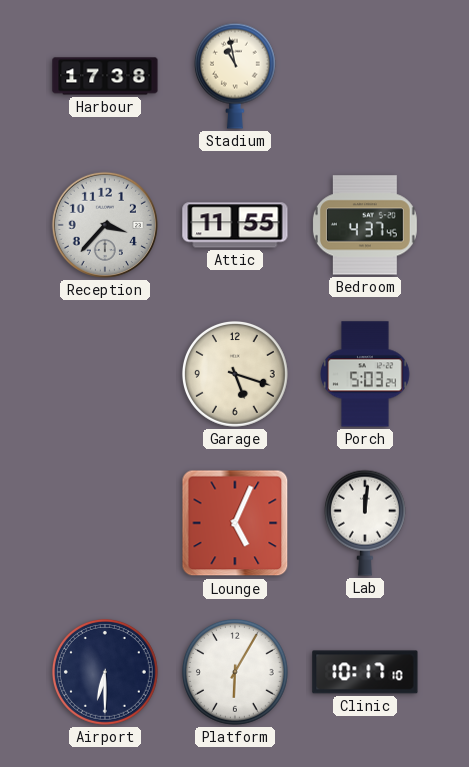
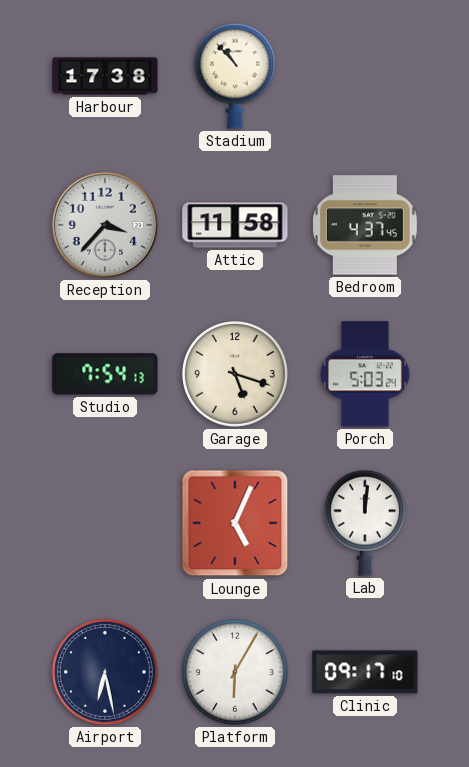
Stadium: 10:58 -> 10:53 (235, 76)
Attic: 11:55 -> 11:58 (235, 225)
Studio: none -> 7:54 (105, 374)
Airport: 6:30 -> 6:28 (105, 672)
Clinic: 10:17 -> 09:17 (365, 672)
